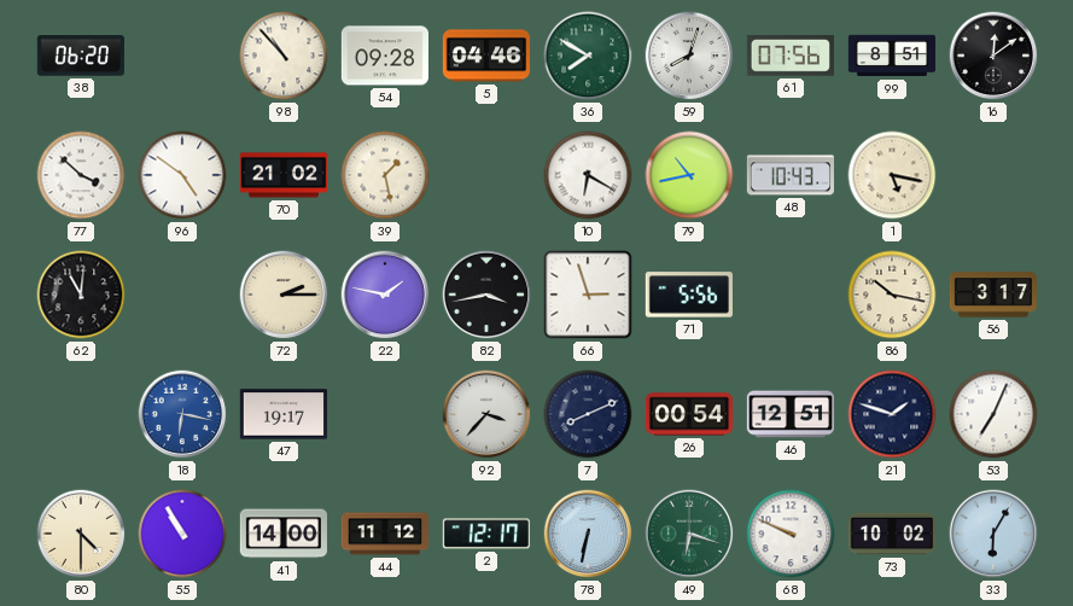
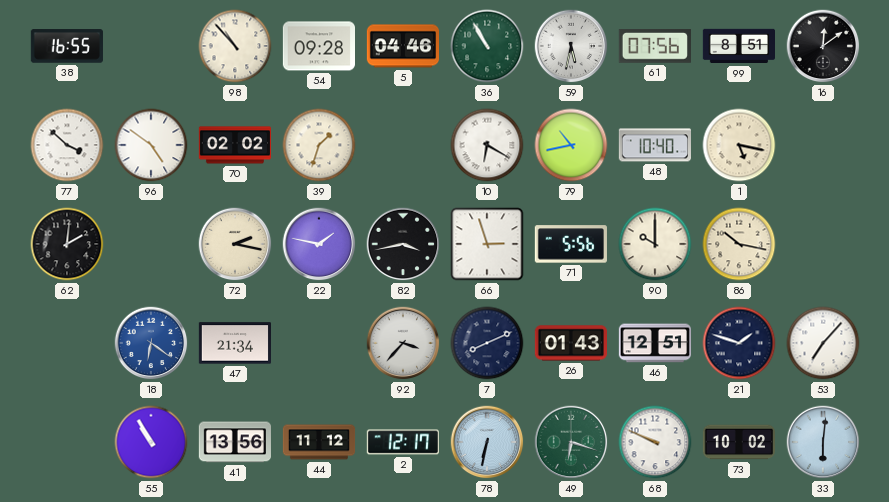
38: 06:20 -> 16:55 (67, 46)
36: 7:50 -> 10:55 (487, 46)
59: 8:03 -> 5:32 (571, 46)
70: 21:02 -> 02:02 (234, 145)
39: 1:28 -> 1:33 (319, 145)
48: 10:43 -> 10:40 (654, 145)
62: 11:01 -> 2:01 (67, 244)
72: 2:15 -> 2:17 (235, 244)
90: none -> 10:00 (655, 244)
56: 3:17 -> none (992, 295)
18: 6:17 -> 6:21 (151, 343)
47: 19:17 -> 21:34 (234, 343)
26: 00:54 -> 01:43 (570, 343)
53: 7:04 -> 7:07 (823, 343)
80: 4:30 -> none (81, 534)
41: 14:00 -> 13:56 (234, 442)
33: 6:05 -> 6:01 (823, 442)
